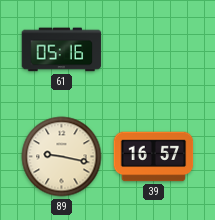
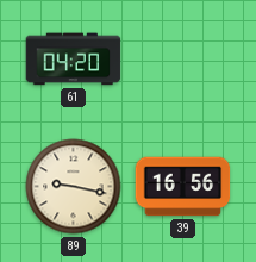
61: 05:16 -> 04:20 (74, 60)
39: 16:57 -> 16:56 (183, 187)
